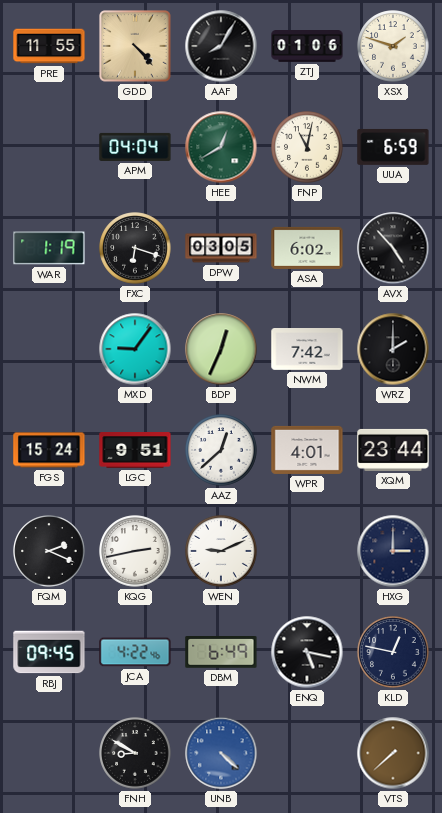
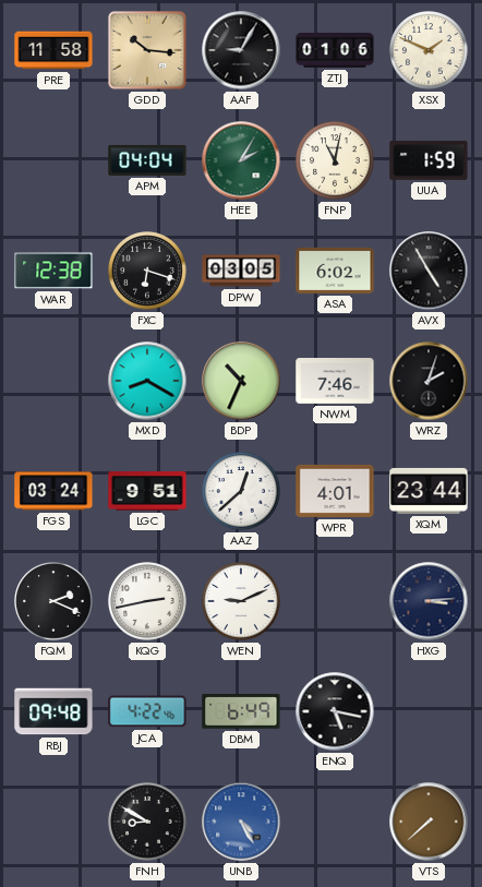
PRE: 11:55 -> 11:58 (53, 50)
GDD: 4:23 -> 10:16 (147, 50)
AAF: 8:05 -> 9:05 (241, 50)
XSX: 1:48 -> 1:49 (429, 50)
HEE: 12:40 -> 2:05 (241, 160)
UUA: 6:59 -> 1:59 (429, 160)
WAR: 1:19 -> 12:38 (53, 271)
AVX: 4:53 -> 4:55 (429, 271)
MXD: 9:06 -> 8:20 (147, 381)
BDP: 12:34 -> 10:34 (241, 381)
NWM: 7:42 -> 7:46 (335, 382)
WRZ: 2:00 -> 2:03 (429, 381)
FGS: 15:24 -> 03:24 (53, 491)
HXG: 3:00 -> 3:14 (429, 601)
RBJ: 09:45 -> 09:48 (53, 711)
KLD: 12:47 -> none (393, 652)
UNB: 4:22 -> 4:25 (241, 822)
